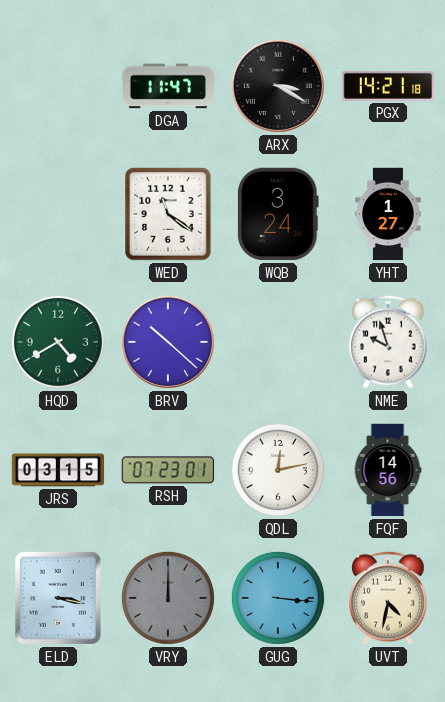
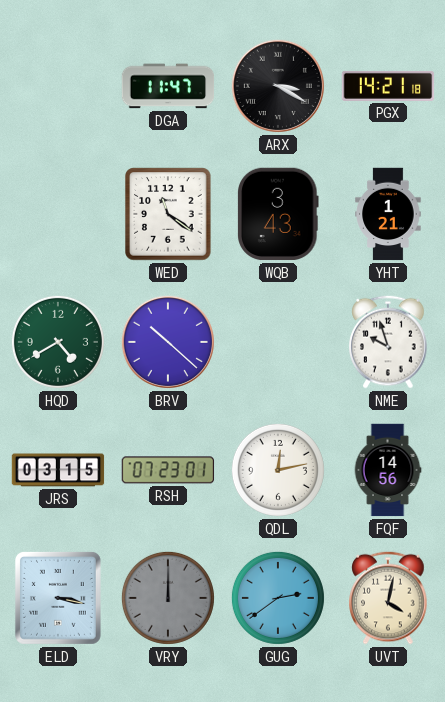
WQB: 3:24 -> 3:43 (278, 214)
YHT: 1:27 -> 1:21 (388, 214)
GUG: 3:16 -> 2:39 (278, 598)
UVT: 4:32 -> 4:02 (388, 598)
